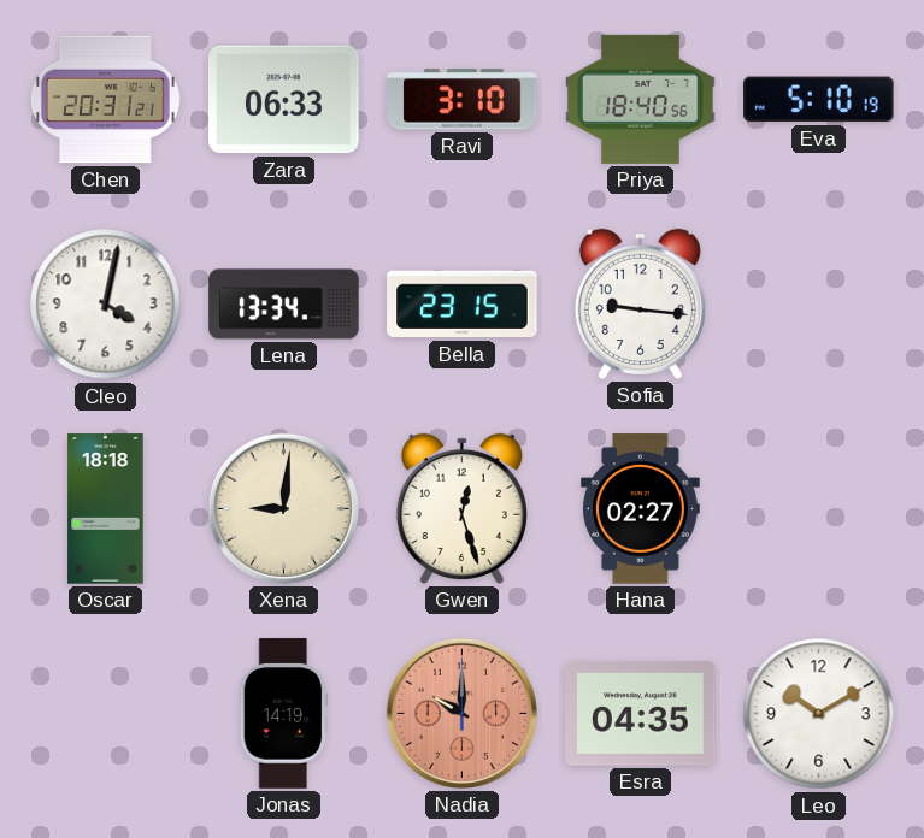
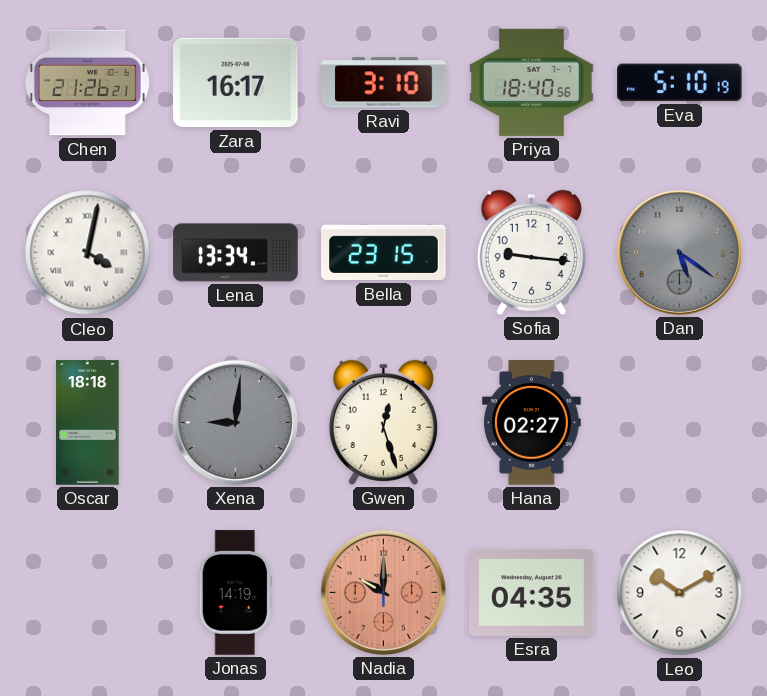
Chen: 20:31 -> 21:26 (87, 83)
Zara: 06:33 -> 16:17 (236, 83)
Cleo numerals: Arabic -> Roman (88, 253)
Dan: none -> 5:21 (679, 252)
Xena dial: cream -> grey (235, 422)
